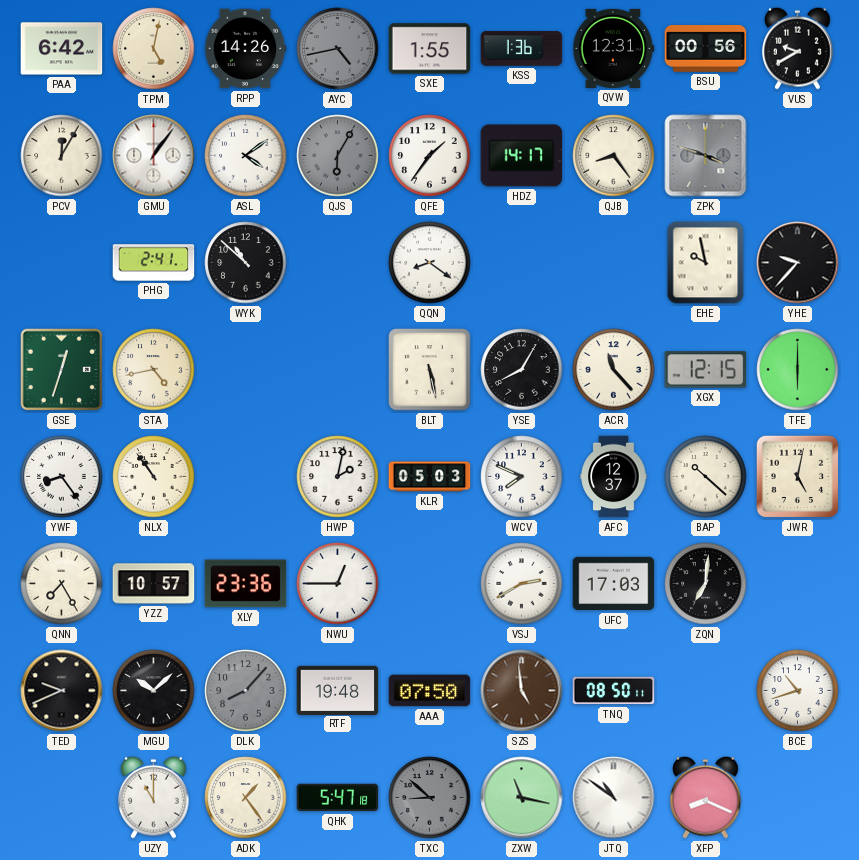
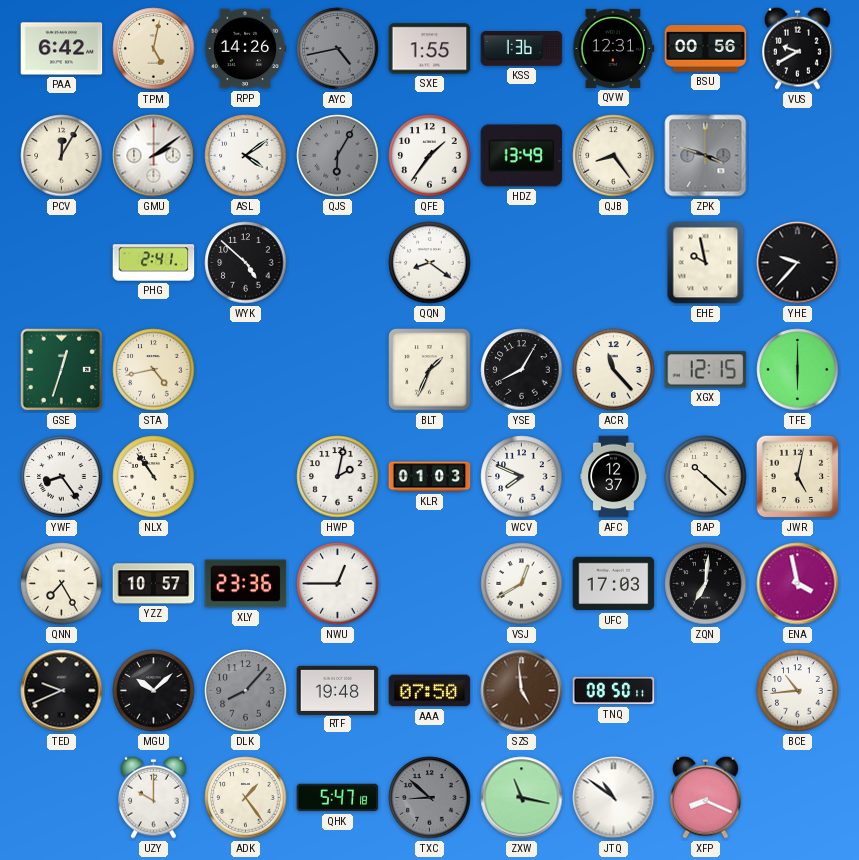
GMU: 1:06 -> 2:09 (154, 156)
HDZ: 14:17 -> 13:49 (522, 156)
WYK: 10:52 -> 4:52 (246, 263)
BLT: 5:28 -> 1:34 (430, 370)
KLR: 05:03 -> 01:03 (430, 477)
VSJ: 2:40 -> 12:40 (522, 584)
ENA: none -> 3:58 (798, 584)
BCE: 10:42 -> 10:44 (798, 691)
UZY: 11:00 -> 10:00 (154, 797)
